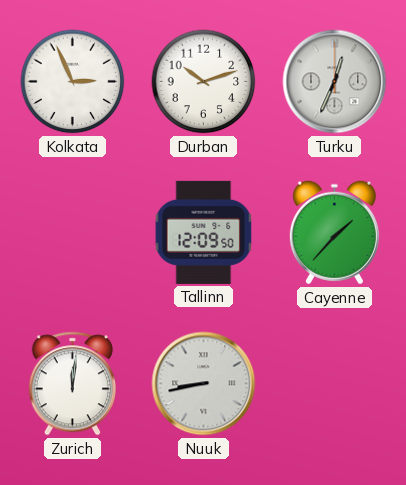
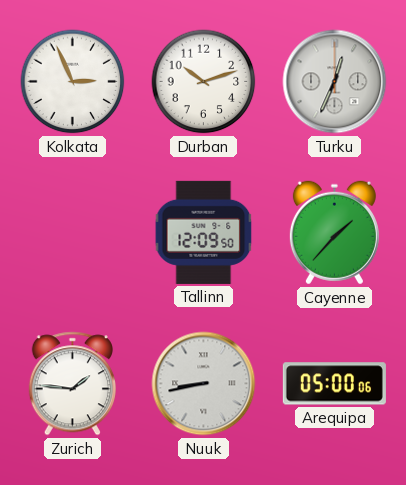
Zurich: 12:01 -> 1:46 (72, 384)
Arequipa: none -> 05:00 (334, 384)
